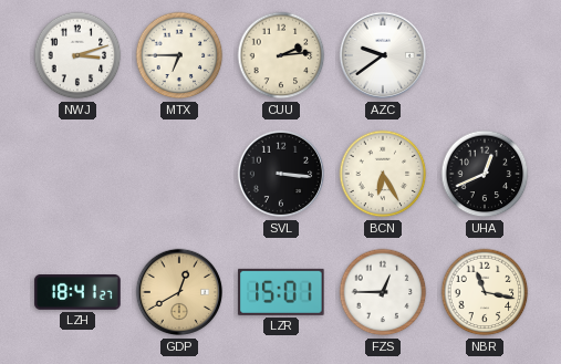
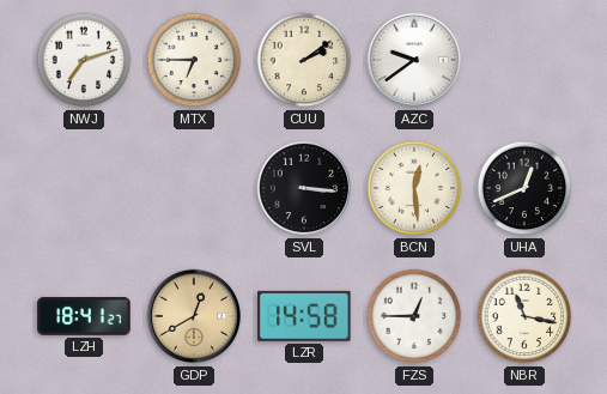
NWJ: 3:12 -> 7:12 (84, 60)
CUU: 2:14 -> 2:09 (304, 60)
BCN: 6:25 -> 12:29 (414, 188)
LZR: 15:01 -> 14:58 (304, 316)
